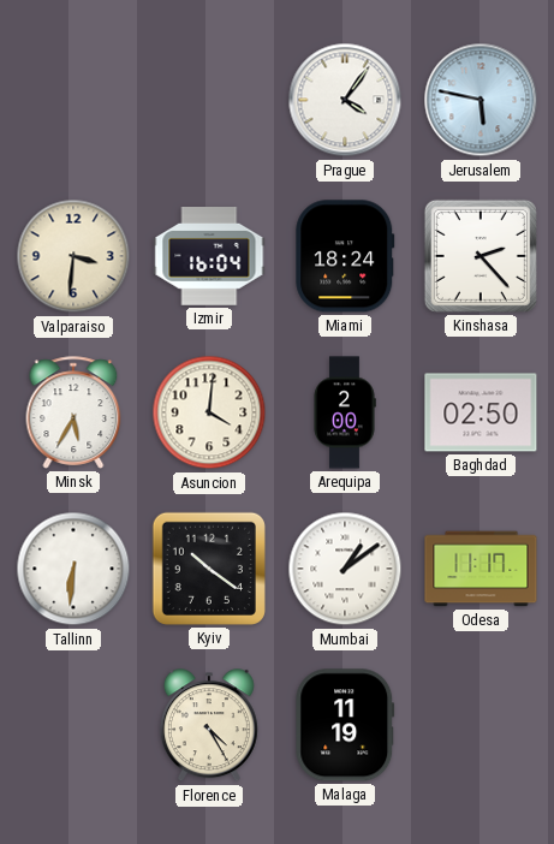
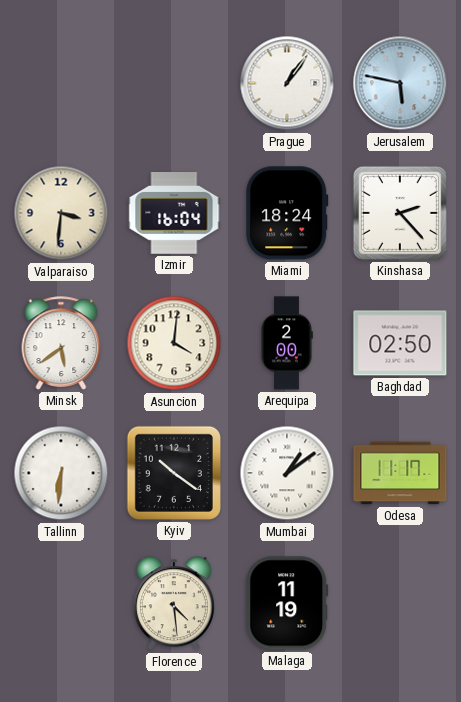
Prague: 4:06 -> 1:06 (287, 83)
Minsk: 5:35 -> 5:39 (61, 343)
Florence: 4:25 -> 4:29 (174, 604)
